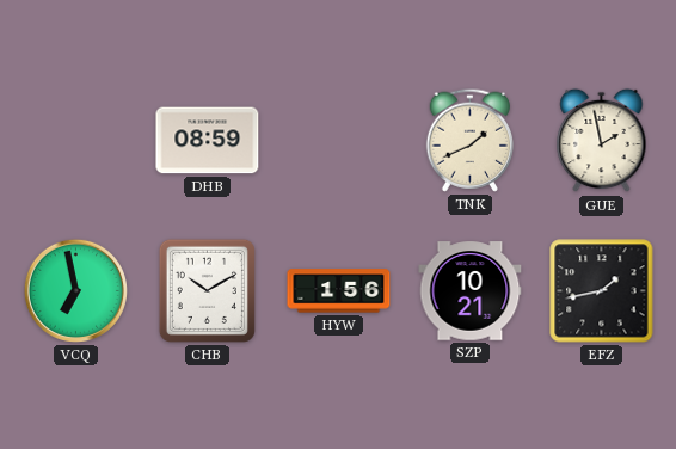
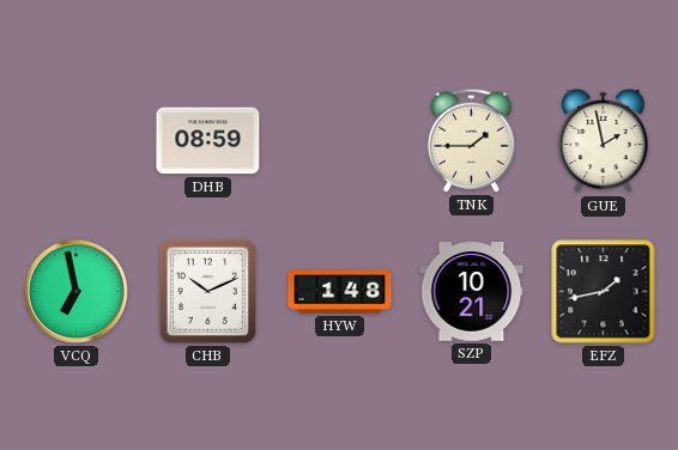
TNK: 1:41 -> 1:45 (471, 140)
CHB: 10:10 -> 10:11 (207, 291)
HYW: 1:56 -> 1:48 (340, 292)
